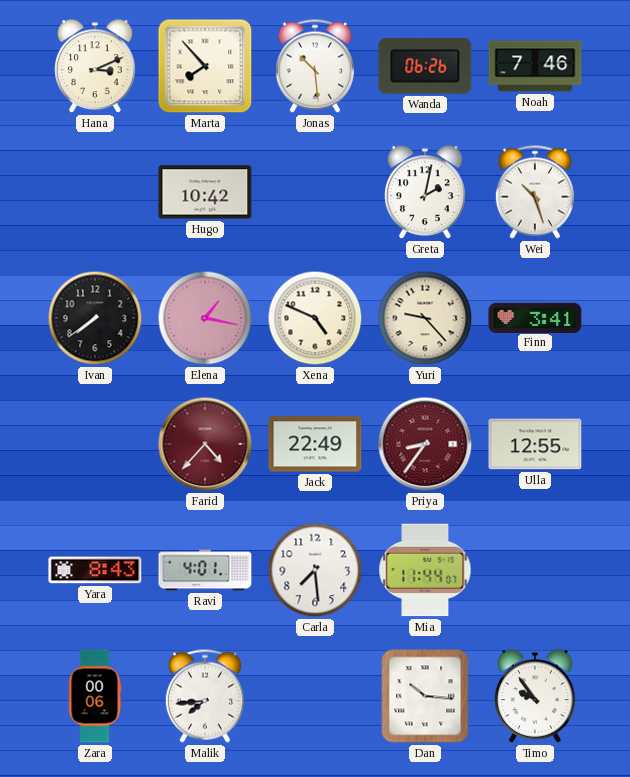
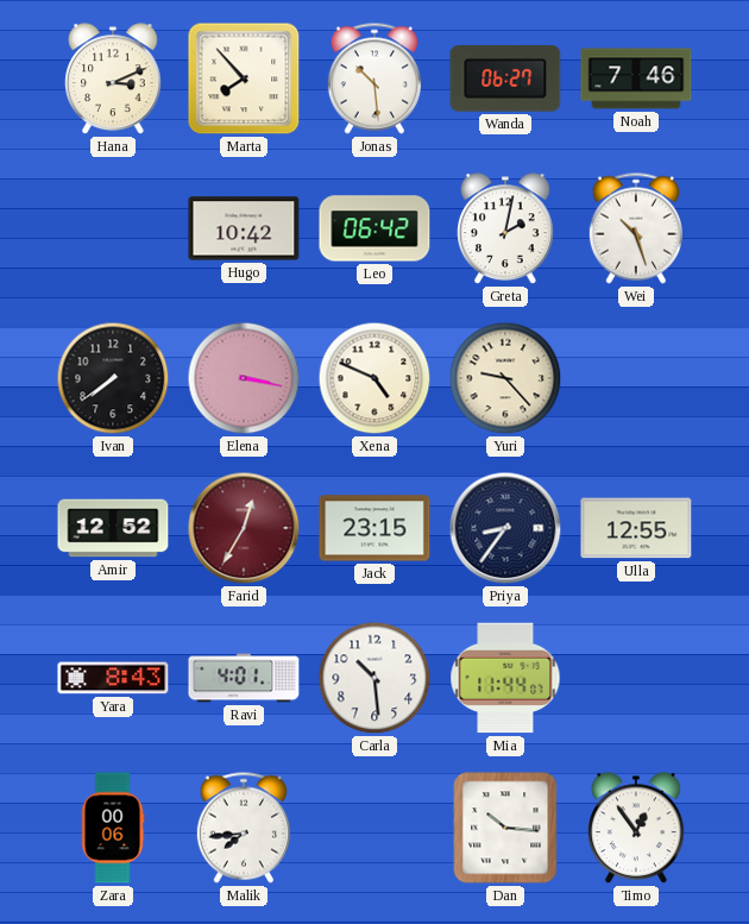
Wanda: 06:26 -> 06:27 (505, 80)
Leo: none -> 06:42 (374, 228)
Elena: 1:17 -> 3:17 (244, 378)
Finn: 3:41 -> none (535, 317)
Amir: none -> 12:52 (113, 528)
Farid: 4:37 -> 12:35 (244, 528)
Jack: 22:49 -> 23:15 (374, 528)
Priya dial: burgundy -> navy (505, 528)
Carla: 7:29 -> 10:29 (374, 678)
Timo: 9:54 -> 12:54 (636, 829)
